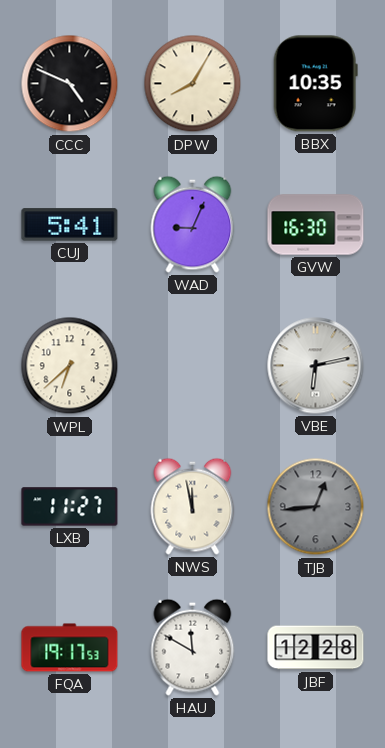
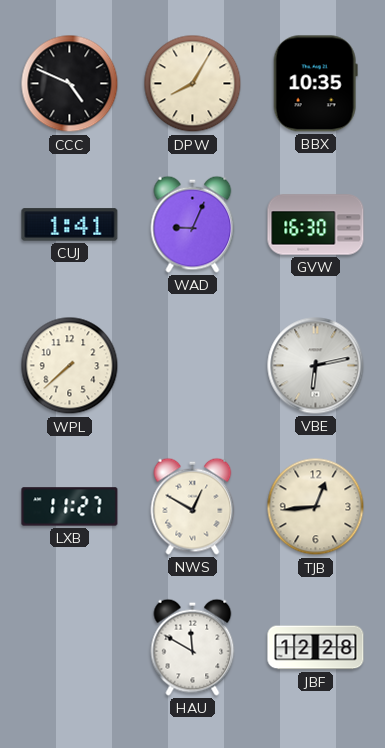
CUJ: 5:41 -> 1:41 (70, 225)
WPL: 6:38 -> 7:38 (70, 366)
NWS: 11:58 -> 12:50 (193, 506)
TJB dial: grey -> cream (316, 507)
FQA: 19:17 -> none (70, 648)
